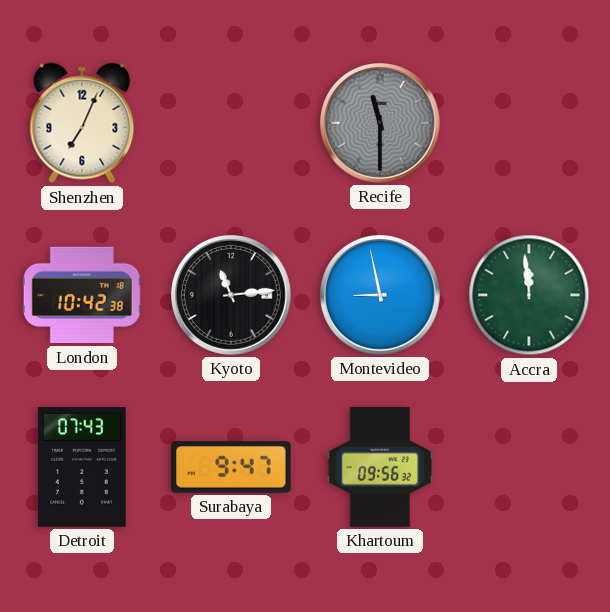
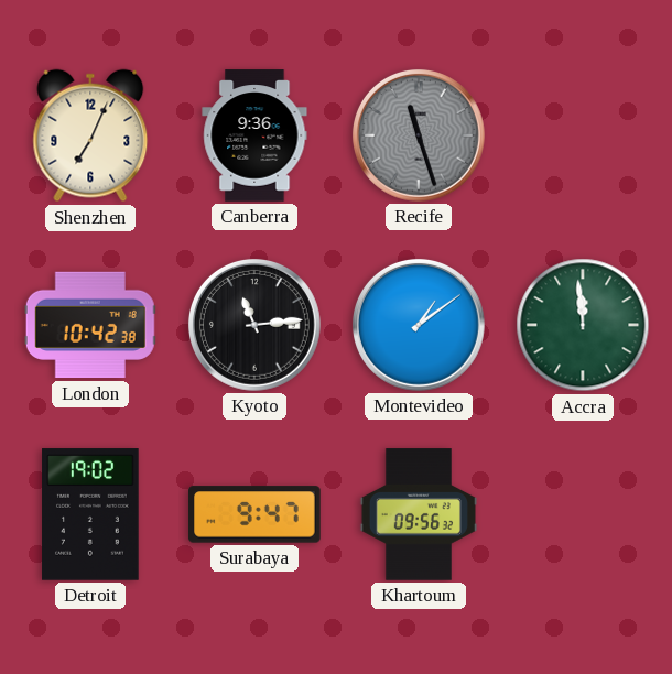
Canberra: none -> 9:36 (254, 135)
Recife: 11:30 -> 11:27 (419, 135)
Montevideo: 8:58 -> 1:09 (419, 325)
Detroit: 07:43 -> 19:02 (90, 514)
